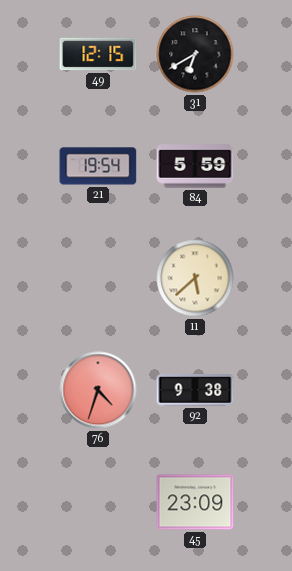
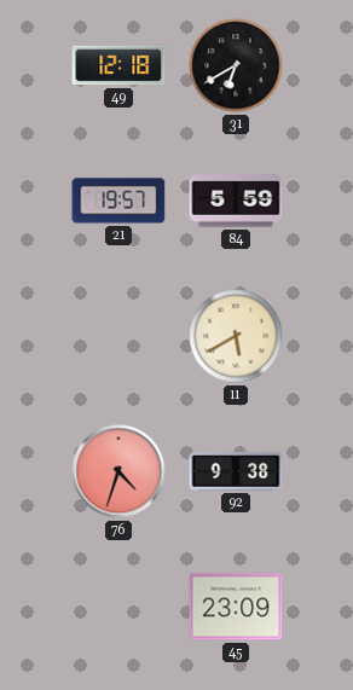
49: 12:15 -> 12:18 (118, 65)
21: 19:54 -> 19:57 (118, 201)
11: 5:38 -> 5:40 (236, 336)
